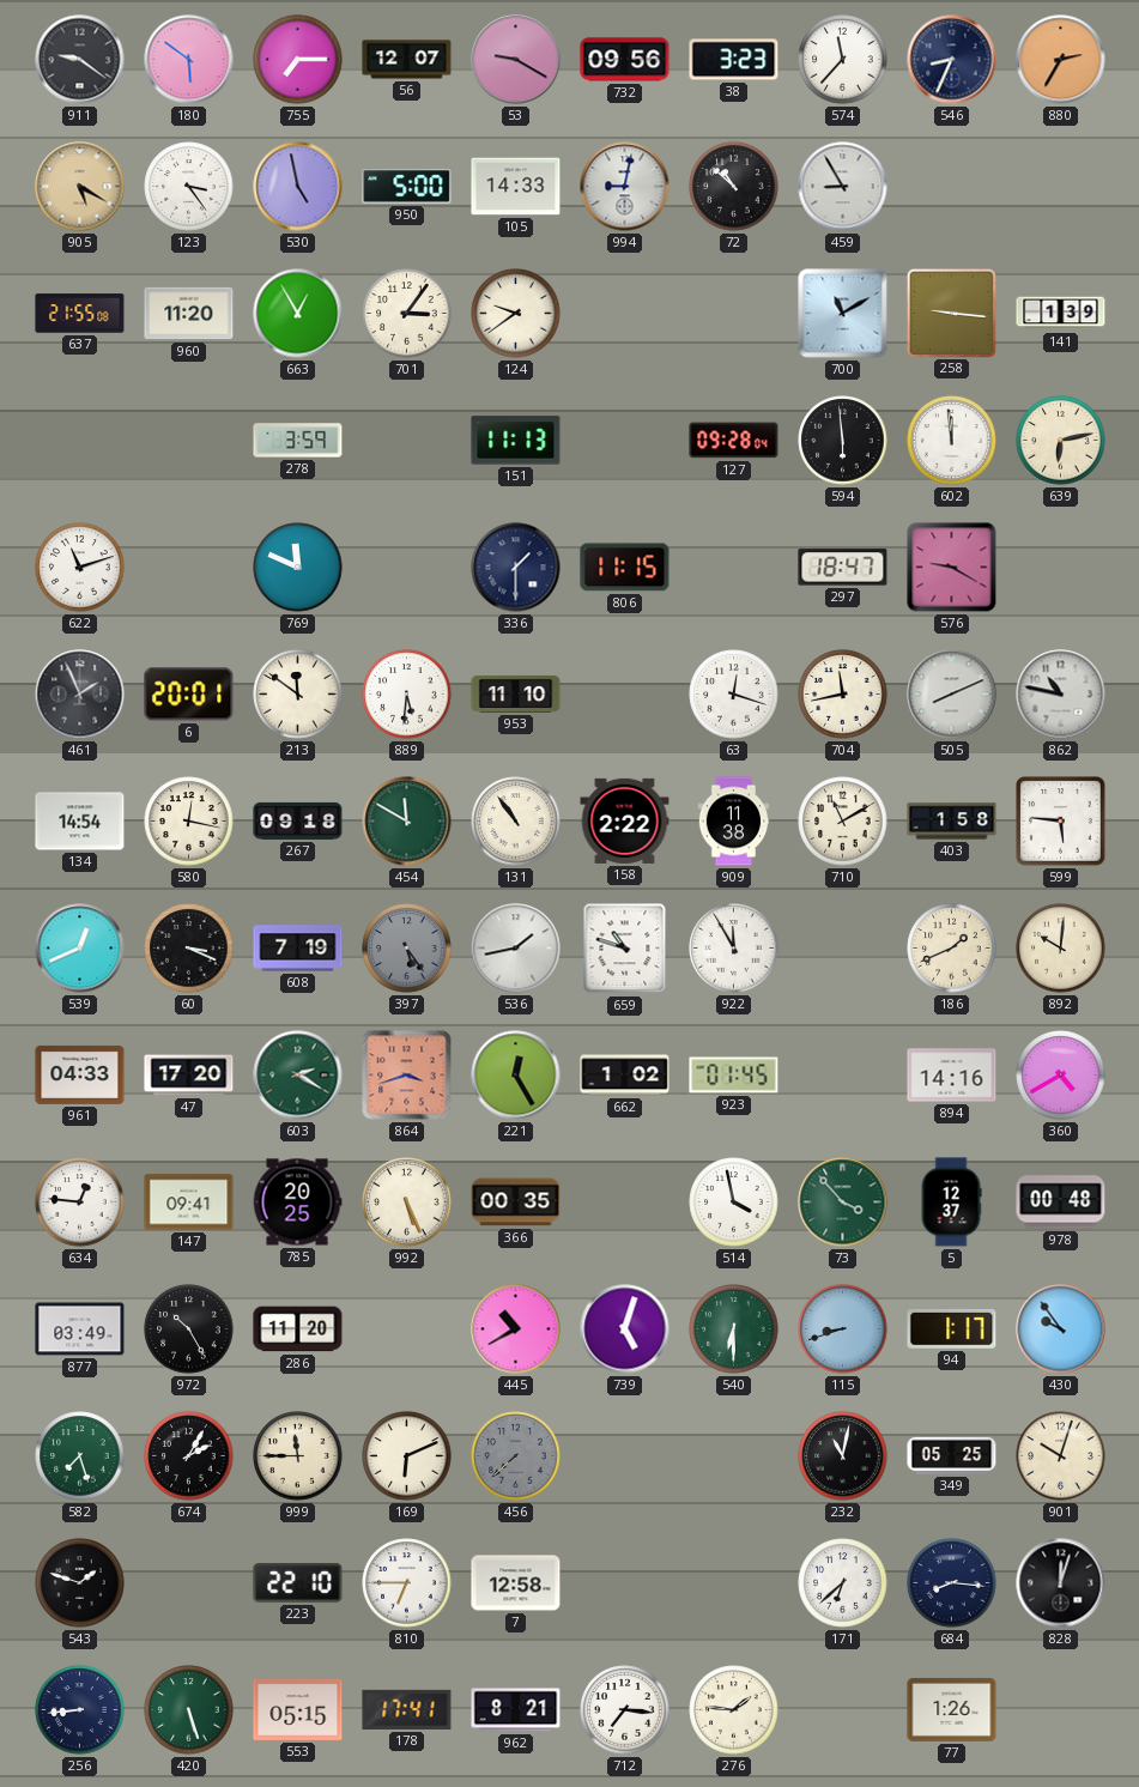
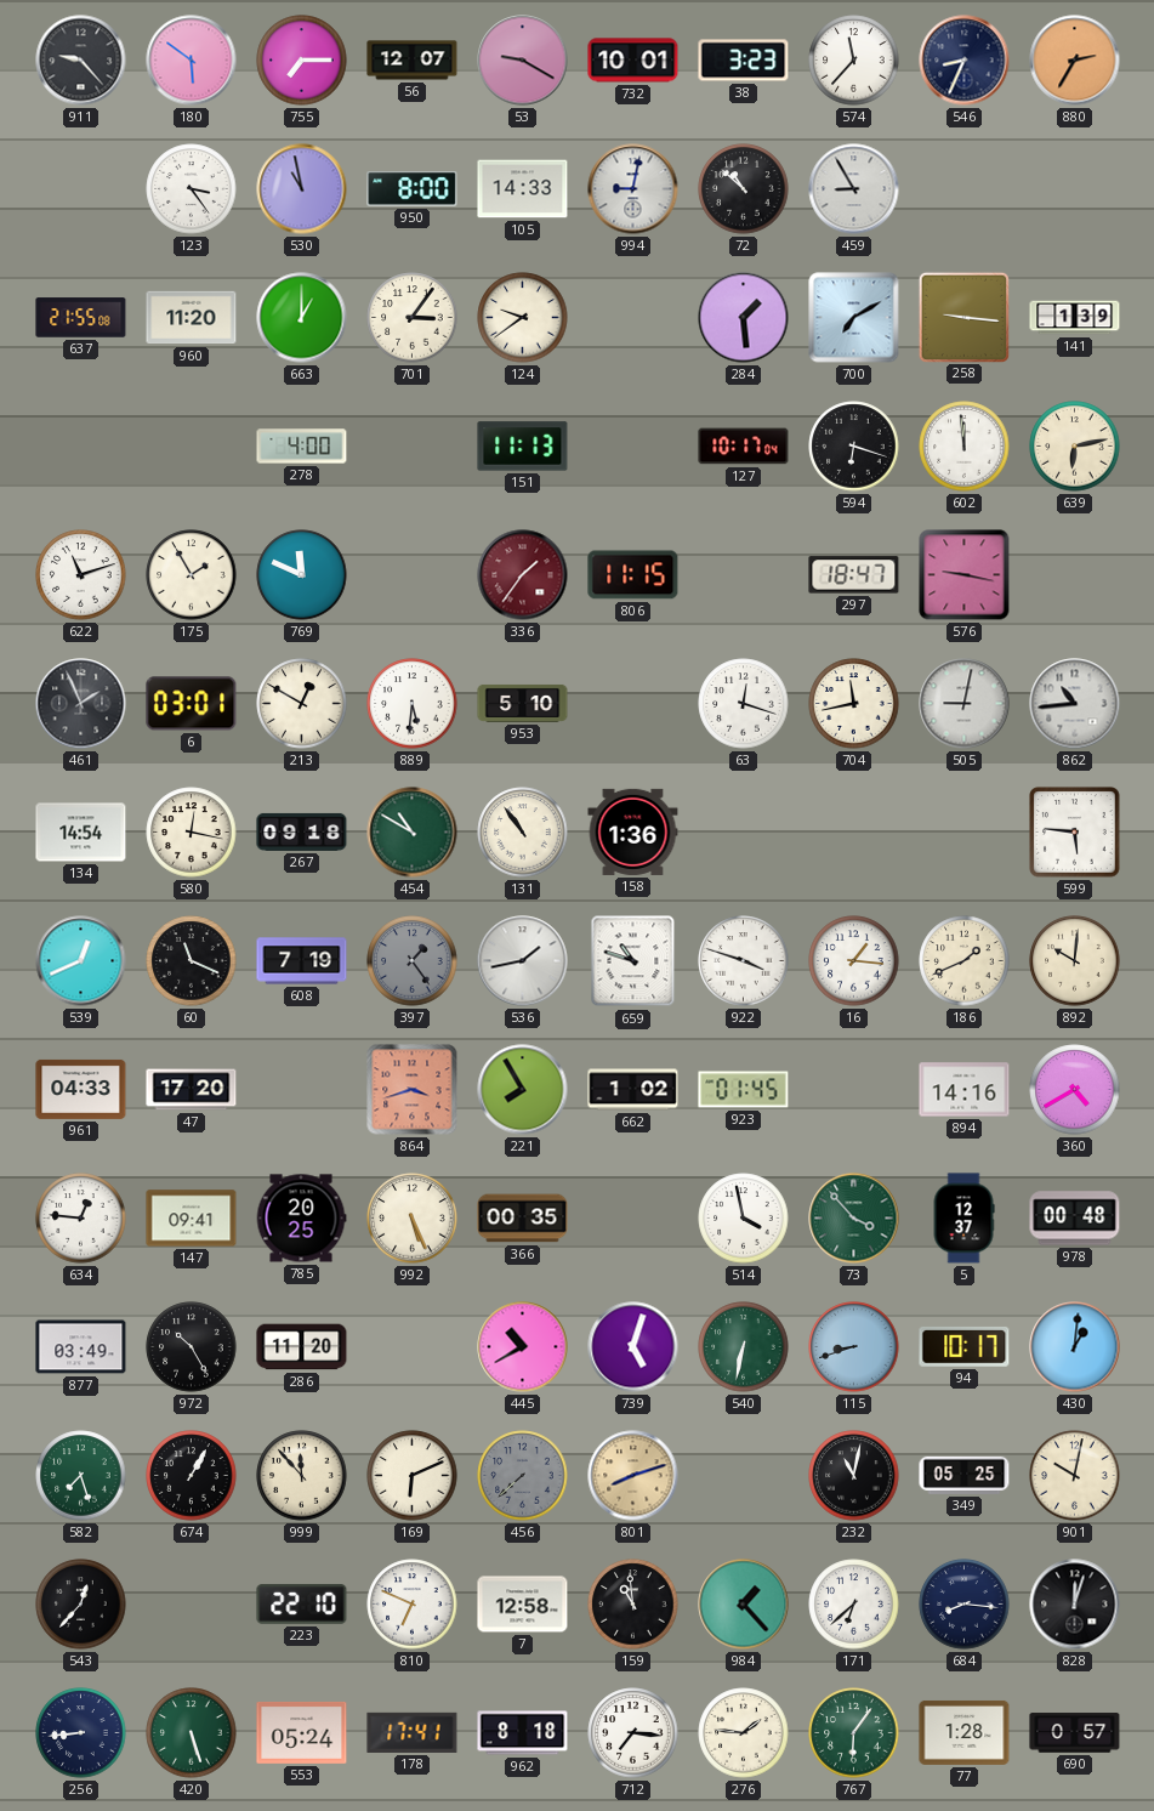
911: 9:21 -> 9:23 (81, 61)
732: 09:56 -> 10:01 (633, 61)
905: 5:20 -> none (80, 187)
530: 4:58 -> 10:58 (302, 189)
950: 5:00 -> 8:00 (413, 189)
663: 12:55 -> 1:00 (302, 318)
284: none -> 1:29 (744, 318)
700: 11:10 -> 7:10 (854, 318)
278: 3:59 -> 4:00 (302, 447)
127: 09:28 -> 10:17 (744, 447)
594: 5:59 -> 6:18 (854, 447)
175: none -> 1:55 (192, 575)
336: 1:30 -> 1:36 (523, 575)
336 dial: navy -> burgundy (523, 575)
576: 9:20 -> 9:17 (965, 575)
6: 20:01 -> 03:01 (192, 704)
213: 11:51 -> 12:50 (302, 704)
953: 11:10 -> 5:10 (523, 704)
505: 8:11 -> 9:02 (965, 704)
862: 10:47 -> 10:44 (1075, 704)
454: 11:50 -> 10:50 (413, 833)
158: 2:22 -> 1:36 (633, 831)
909: 11:38 -> none (734, 822)
710: 11:10 -> none (843, 822)
403: 1:58 -> none (952, 822)
60: 3:19 -> 11:19 (192, 961)
397: 5:24 -> 1:24 (413, 961)
922: 11:55 -> 3:48 (744, 961)
16: none -> 1:16 (854, 961)
603: 2:20 -> none (298, 1076)
221: 12:25 -> 7:55 (523, 1090)
540: 6:30 -> 6:32 (744, 1347)
94: 1:17 -> 10:17 (965, 1346)
430: 9:54 -> 1:01 (1075, 1347)
674: 2:05 -> 1:05 (192, 1476)
999: 11:45 -> 11:53 (302, 1476)
801: none -> 8:12 (633, 1476)
901: 10:03 -> 10:02 (1075, 1476)
543: 1:48 -> 12:37 (81, 1605)
810: 6:45 -> 6:49 (413, 1605)
159: none -> 10:59 (633, 1605)
984: none -> 1:23 (744, 1605)
553: 05:15 -> 05:24 (302, 1732)
962: 8:21 -> 8:18 (523, 1733)
767: none -> 6:06 (854, 1733)
77: 1:26 -> 1:28 (965, 1732)
690: none -> 0:57 (1075, 1733)
